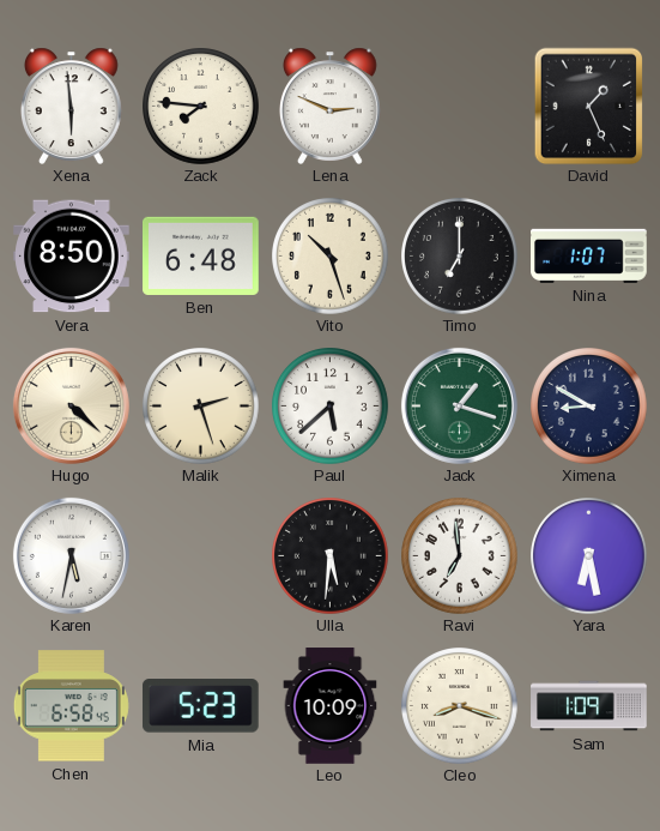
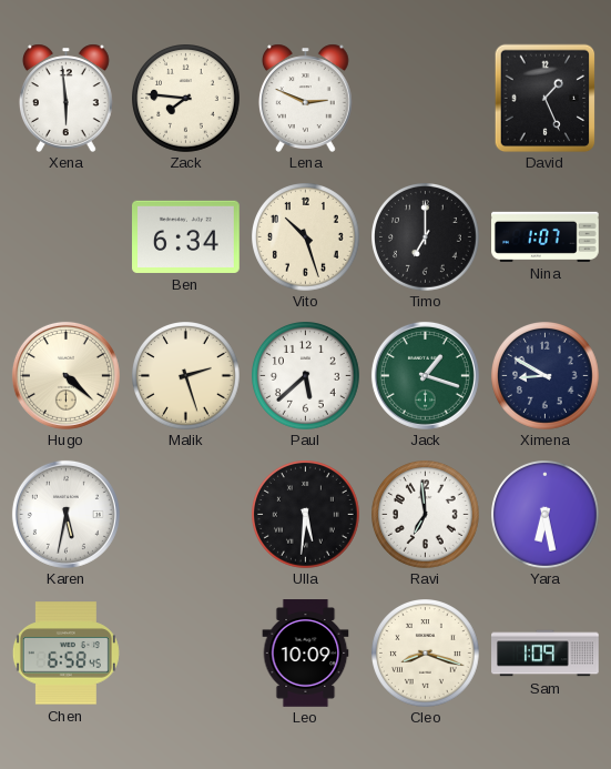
Vera: 8:50 -> none (72, 257)
Ben: 6:48 -> 6:34 (186, 236)
Mia: 5:23 -> none (200, 706)
